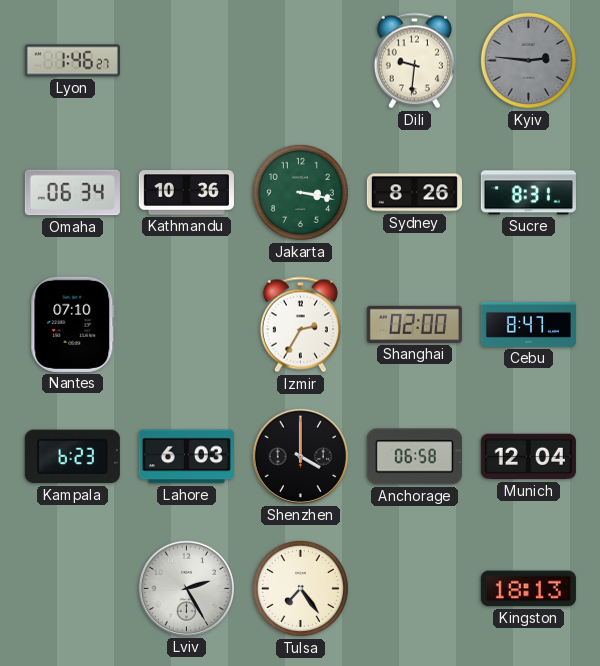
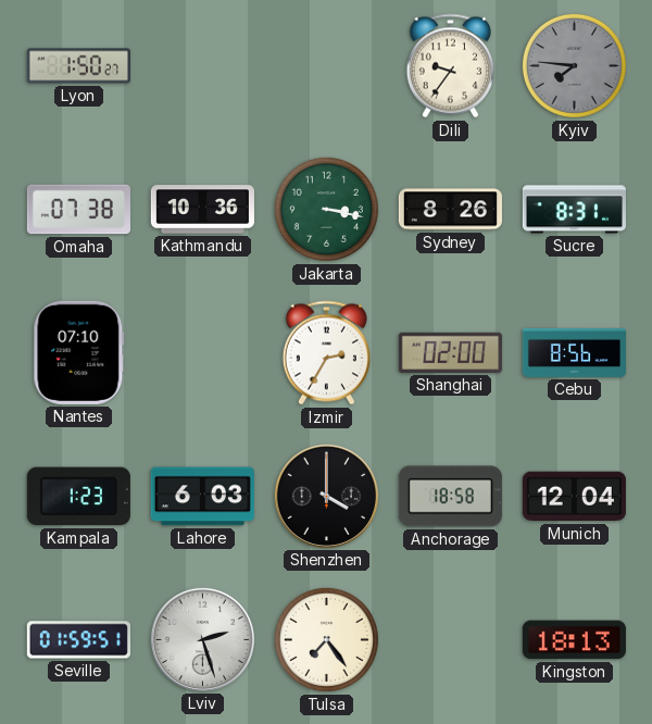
Lyon: 1:46 -> 1:50 (78, 66)
Dili: 9:31 -> 9:36 (450, 66)
Kyiv: 2:46 -> 7:46 (574, 65)
Omaha: 06:34 -> 07:38 (78, 210)
Cebu: 8:47 -> 8:56 (574, 352)
Kampala: 6:23 -> 1:23 (78, 497)
Anchorage: 06:58 -> 18:58 (450, 497)
Seville: none -> 01:59 (78, 640)
Lviv: 2:25 -> 2:27 (202, 639)
